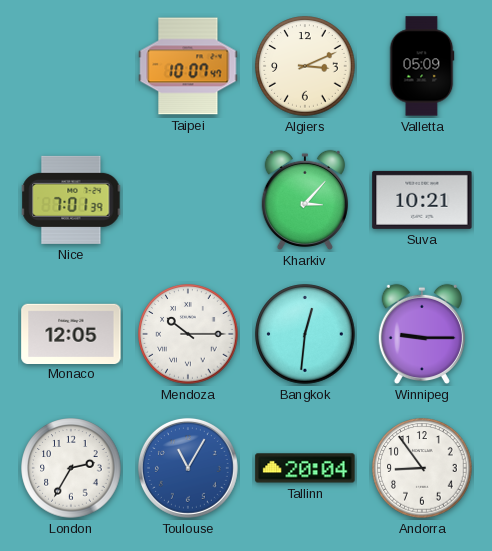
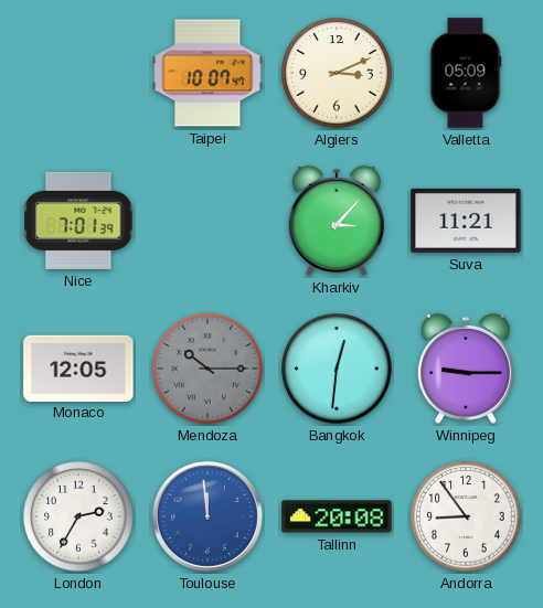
Suva: 10:21 -> 11:21 (466, 221)
Mendoza dial: white -> grey (207, 369)
Toulouse: 11:05 -> 11:59 (207, 516)
Tallinn: 20:04 -> 20:08 (337, 516)
